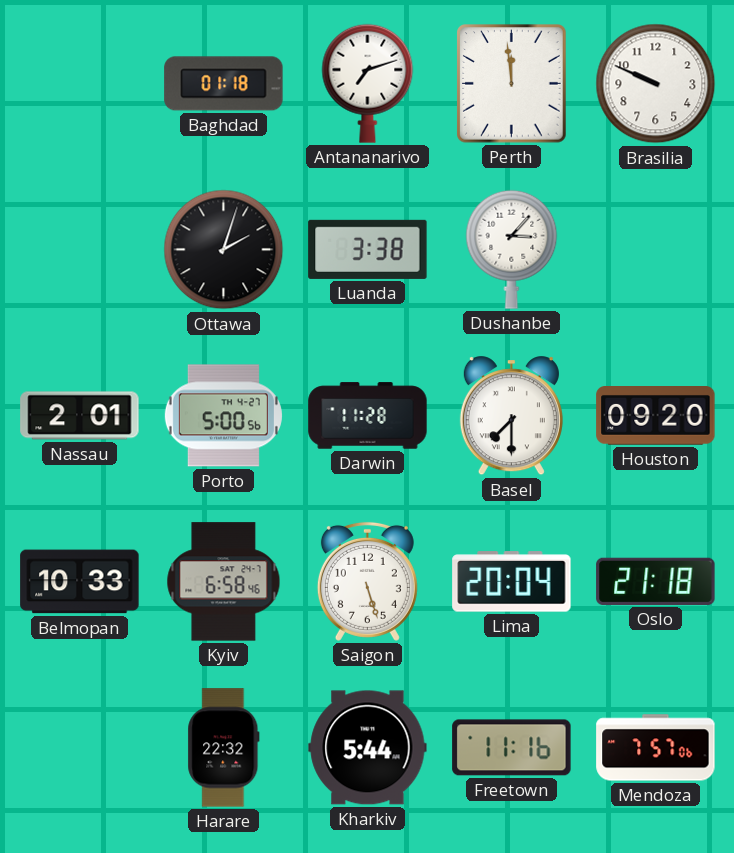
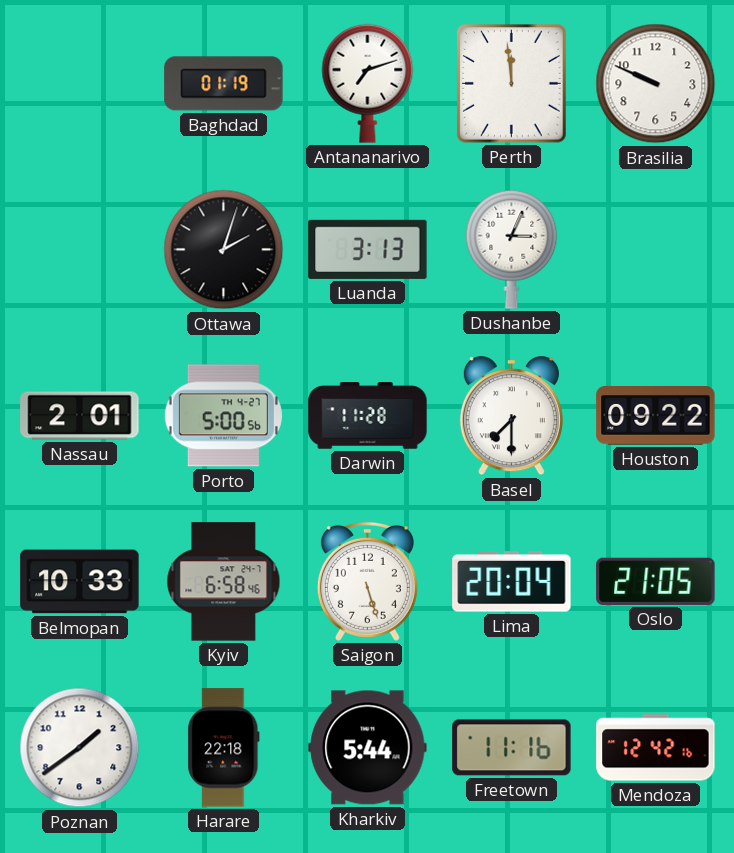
Baghdad: 01:18 -> 01:19 (224, 84)
Luanda: 3:38 -> 3:13 (368, 249)
Dushanbe: 3:07 -> 3:04 (512, 249)
Houston: 09:20 -> 09:22 (656, 416)
Oslo: 21:18 -> 21:05 (656, 581)
Poznan: none -> 1:39 (80, 748)
Harare: 22:32 -> 22:18 (224, 748)
Mendoza: 7:57 -> 12:42 (656, 748)
